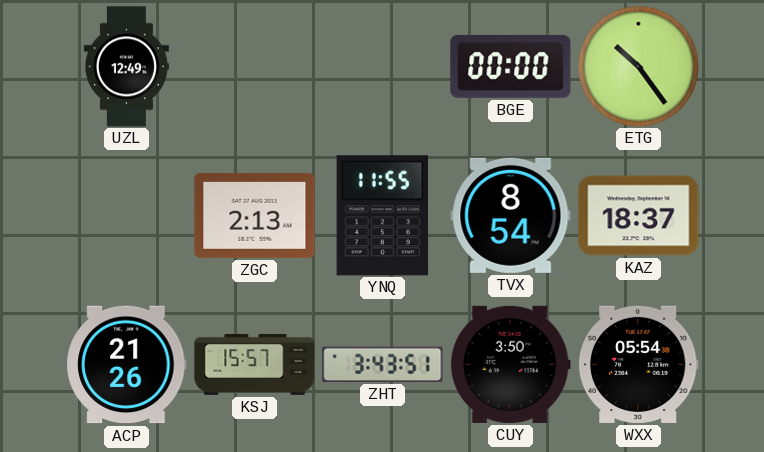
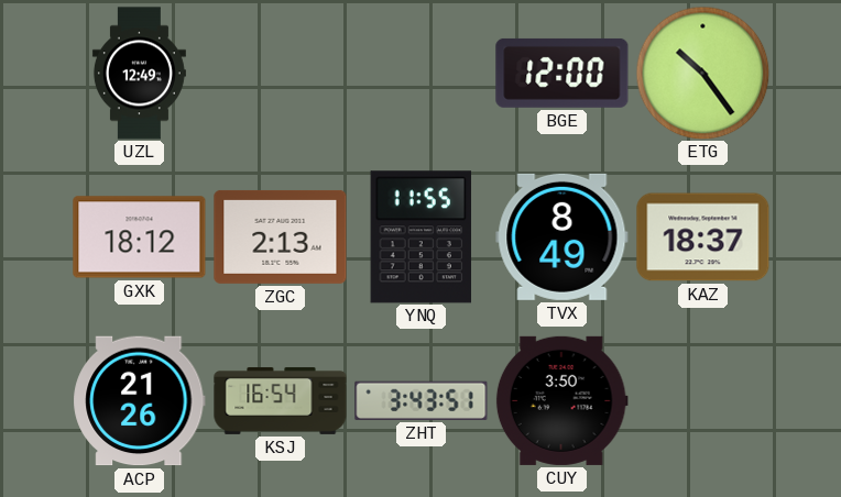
BGE: 00:00 -> 12:00 (563, 73)
GXK: none -> 18:12 (140, 238)
TVX: 8:54 -> 8:49 (563, 236)
KSJ: 15:57 -> 16:54 (281, 400)
WXX: 05:54 -> none (638, 364)
